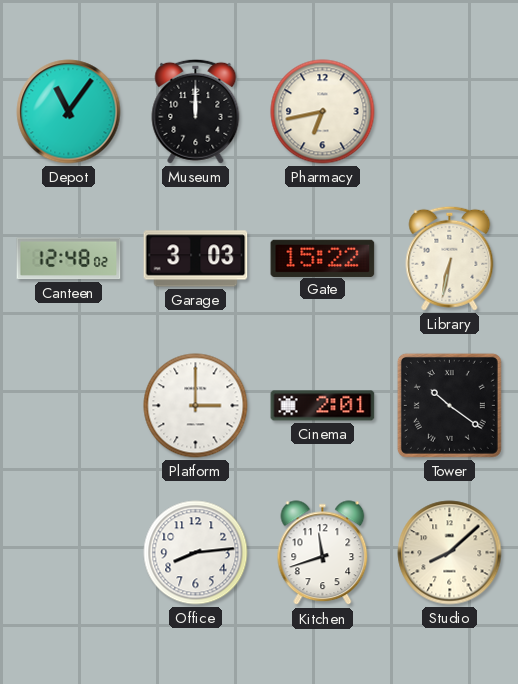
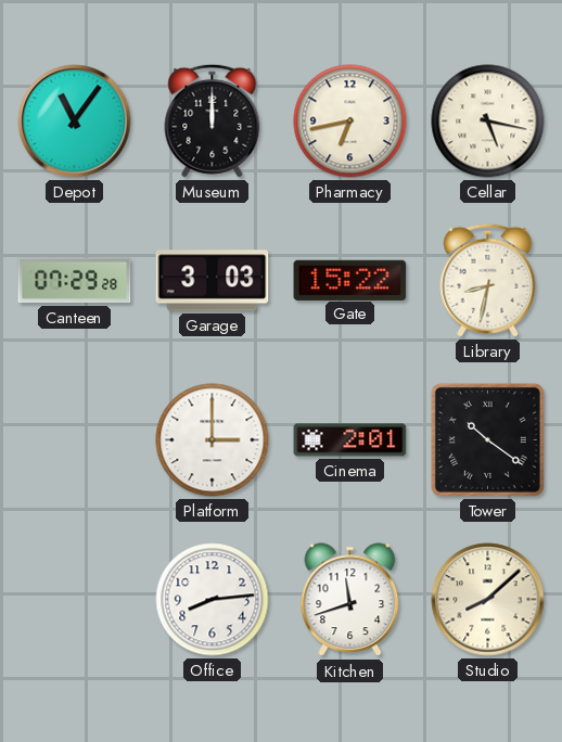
Cellar: none -> 5:17 (488, 121)
Canteen: 12:48 -> 07:29 (75, 281)
Library: 6:32 -> 8:32 (488, 280)
